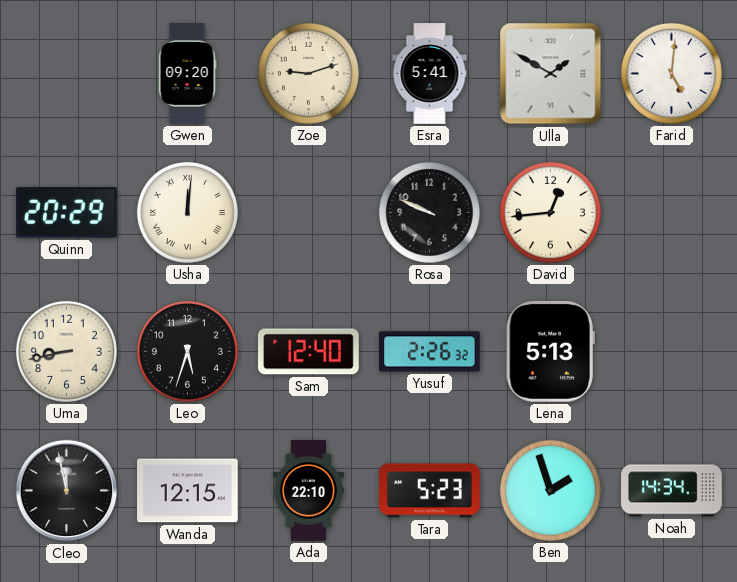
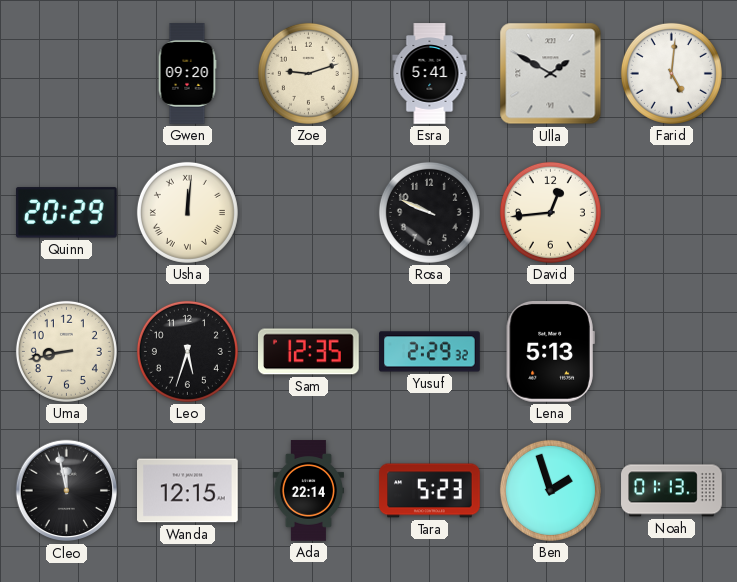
Sam: 12:40 -> 12:35 (309, 352)
Yusuf: 2:26 -> 2:29 (430, 352)
Ada: 22:10 -> 22:14 (309, 491)
Noah: 14:34 -> 01:13 (672, 491)
